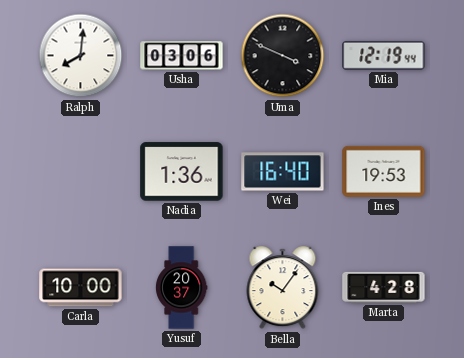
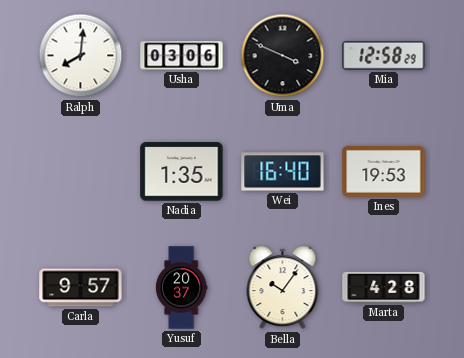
Mia: 12:19 -> 12:58 (384, 55)
Nadia: 1:36 -> 1:35 (182, 172)
Carla: 10:00 -> 9:57 (81, 288)
